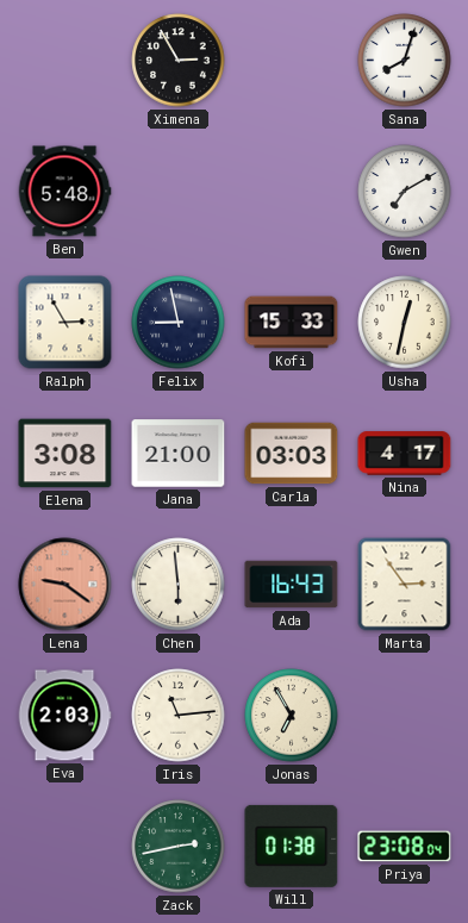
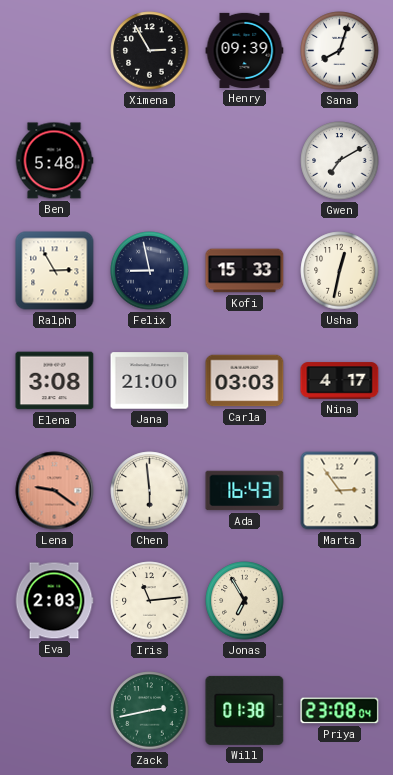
Henry: none -> 09:39 (245, 50)
